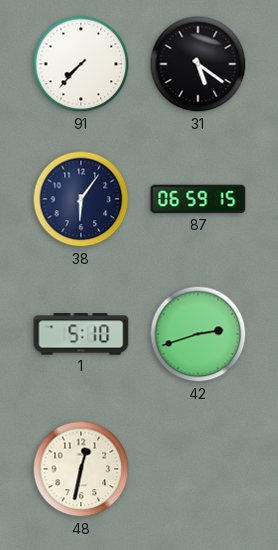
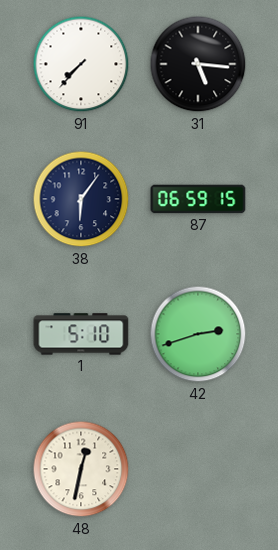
31: 5:21 -> 5:16 (198, 64)
